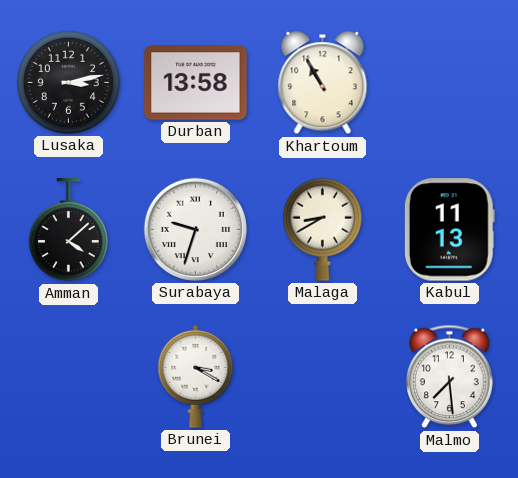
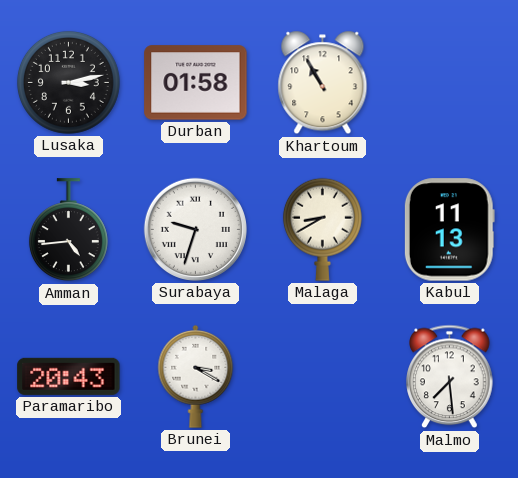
Durban: 13:58 -> 01:58 (196, 83)
Amman: 4:08 -> 4:44 (68, 230)
Paramaribo: none -> 20:43 (69, 376)
